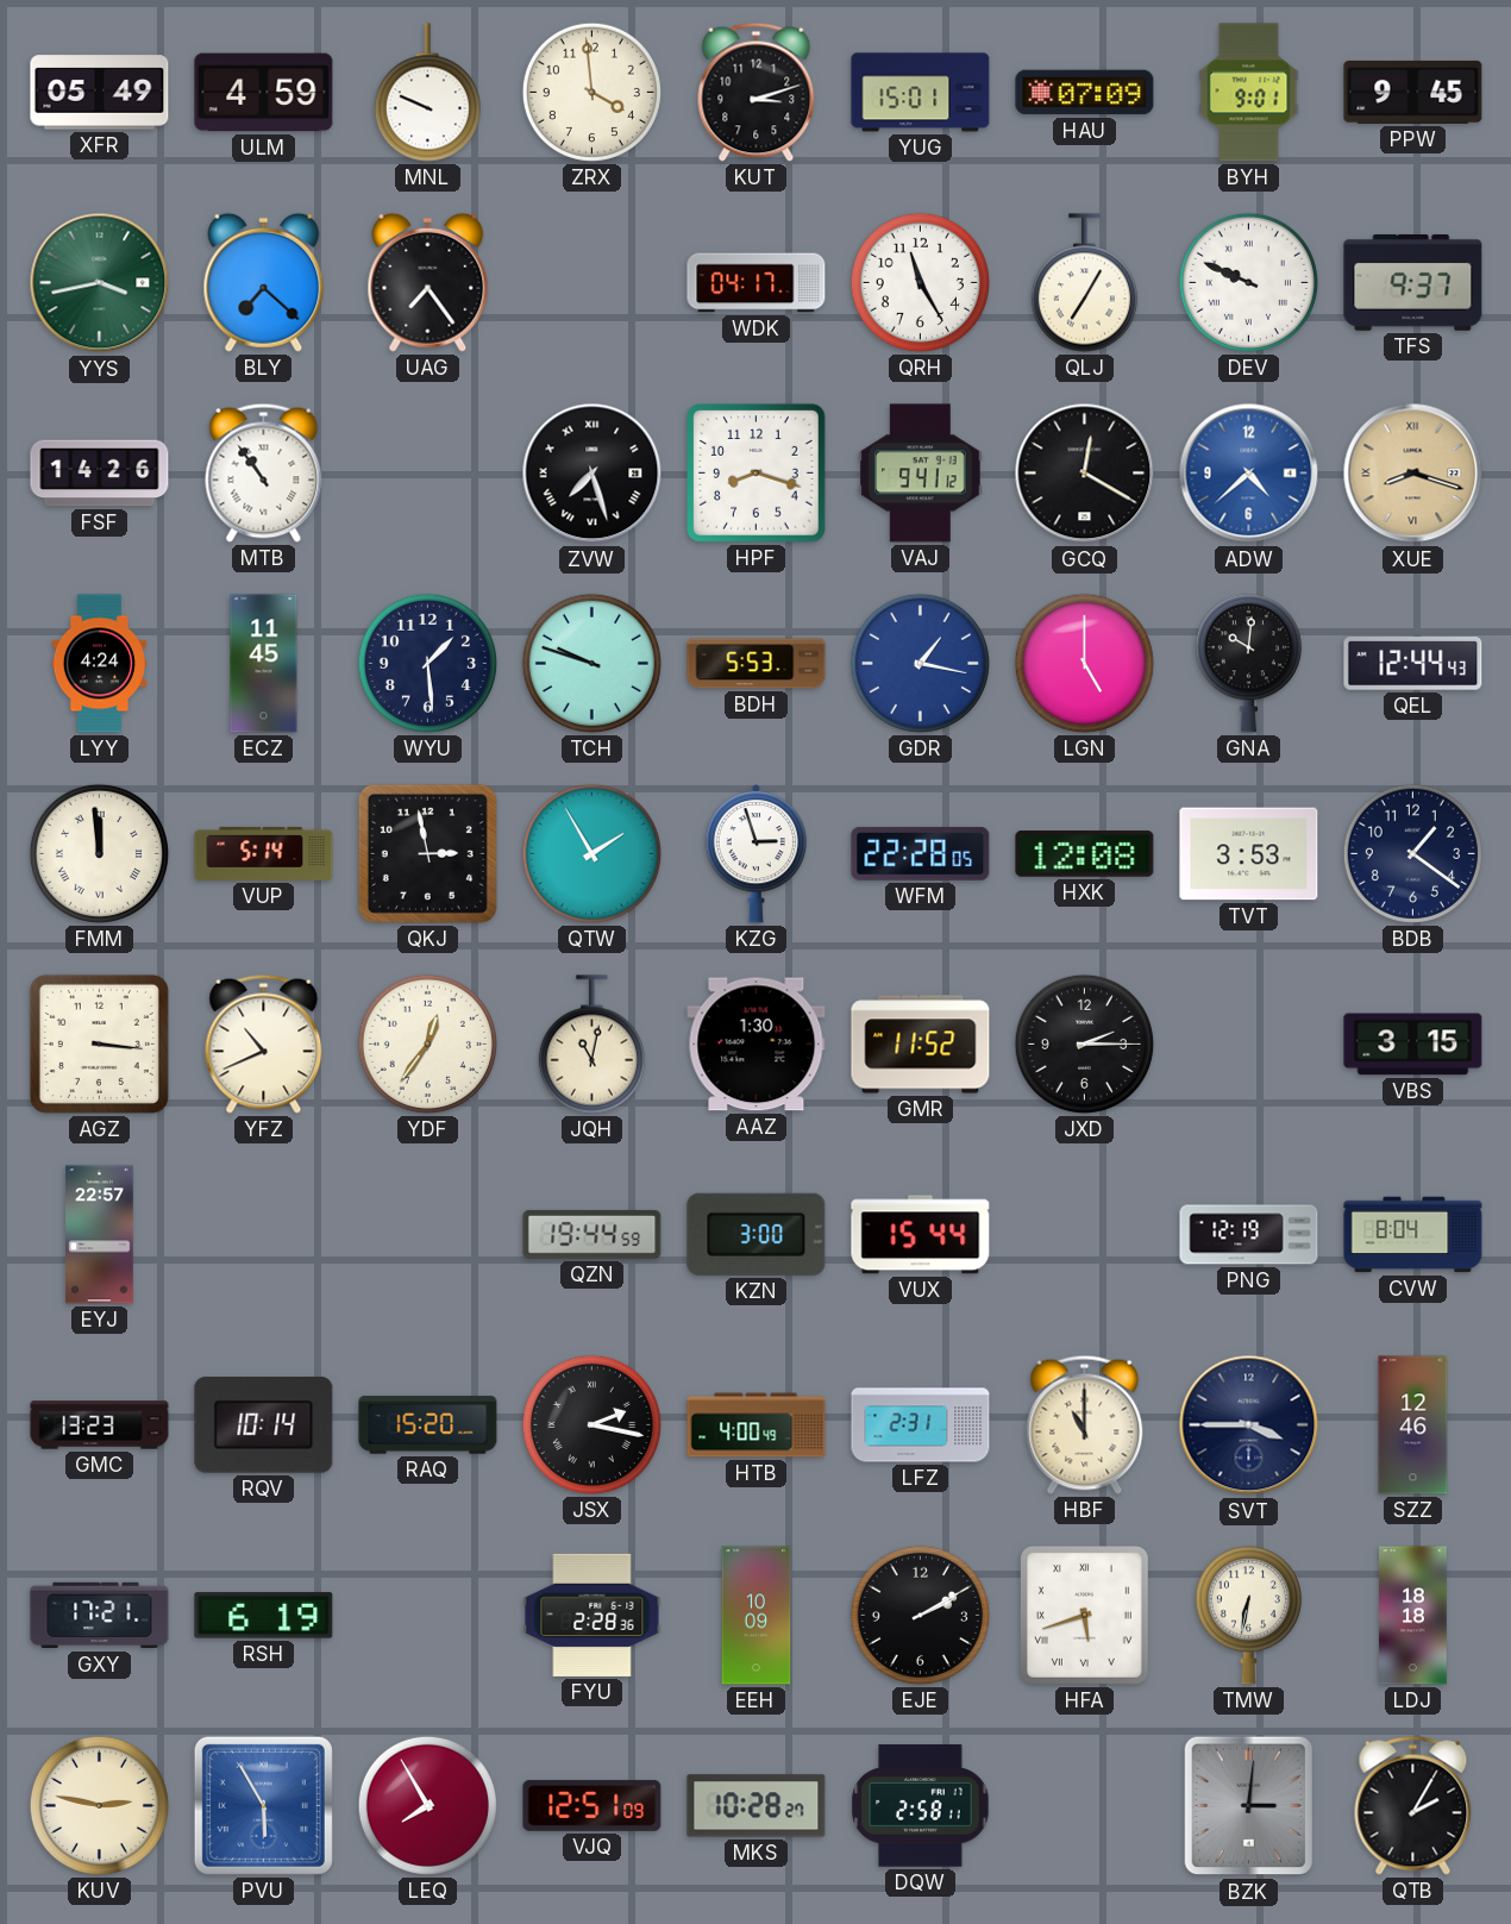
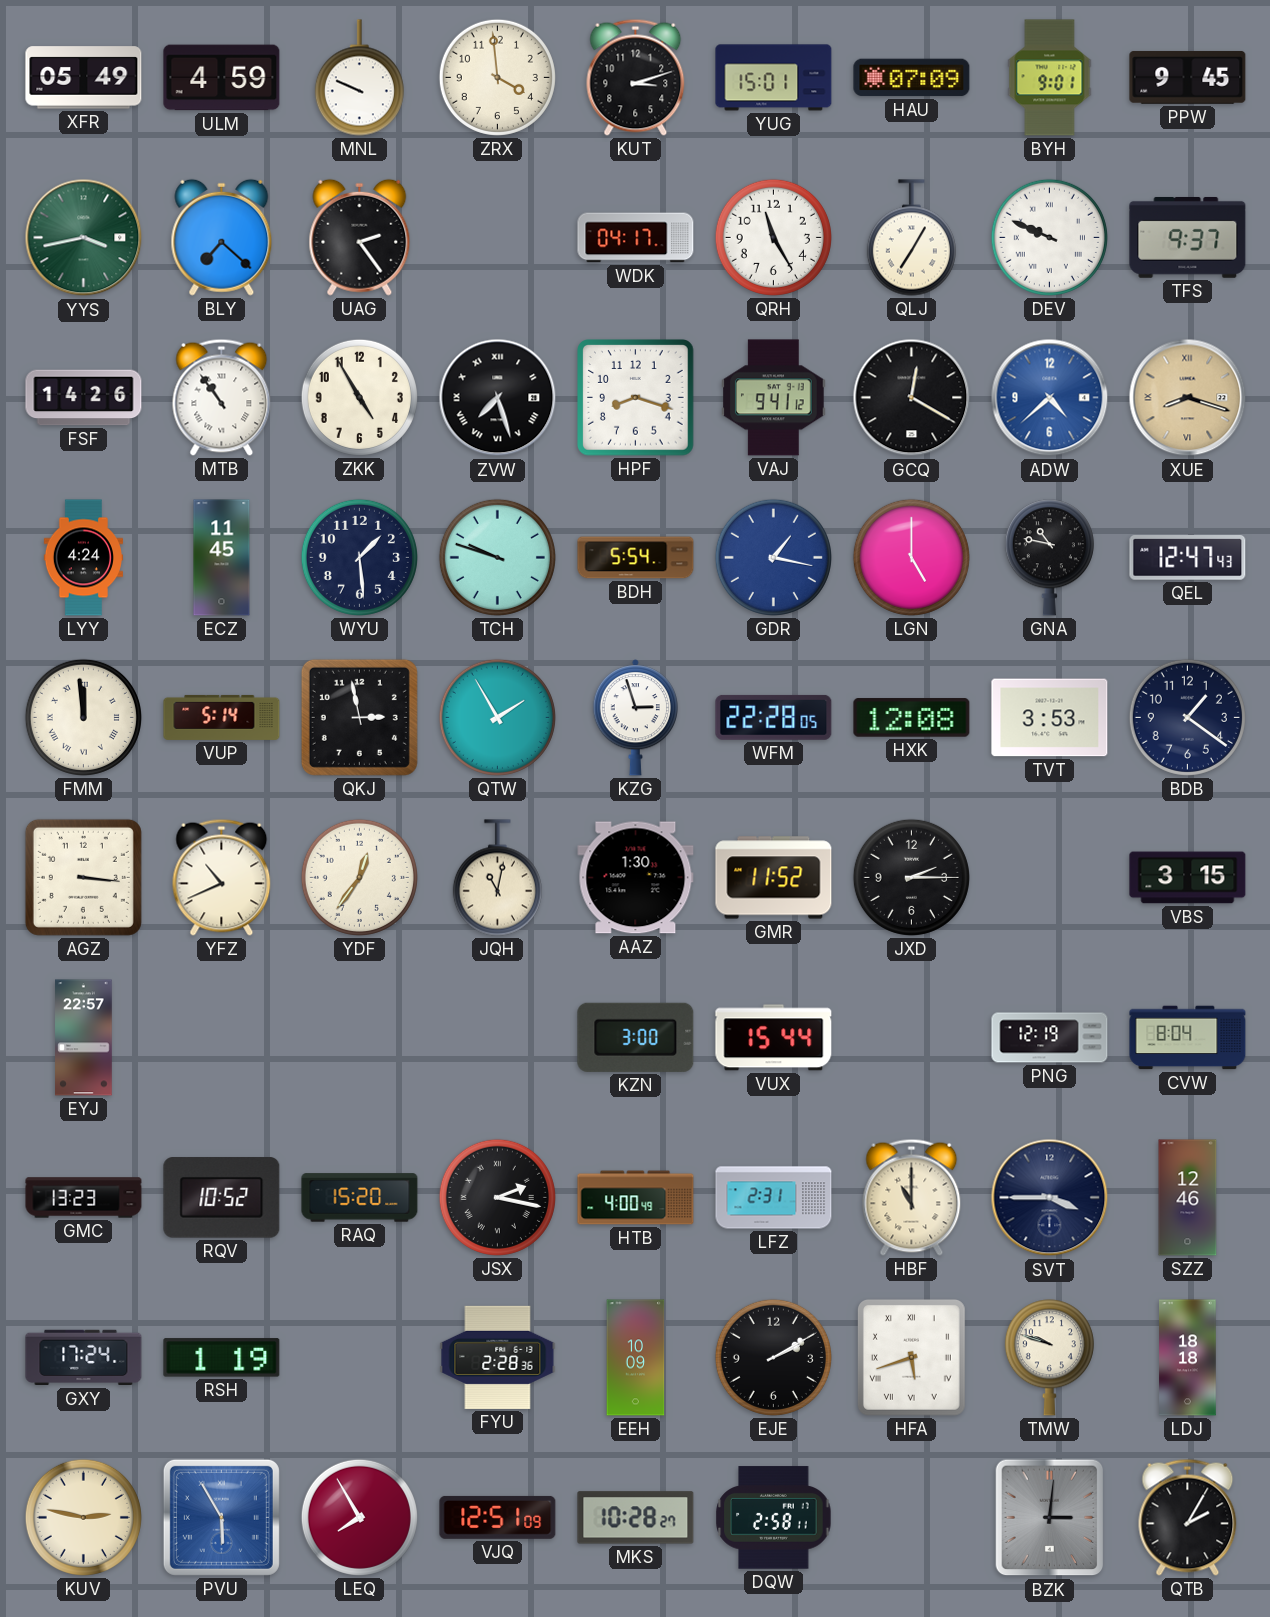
UAG: 7:24 -> 2:24 (360, 237)
ZKK: none -> 4:55 (359, 397)
BDH: 5:53 -> 5:54 (636, 558)
GNA: 10:01 -> 10:47 (1049, 558)
QEL: 12:44 -> 12:47 (1188, 558)
QZN: 19:44 -> none (593, 1234)
RQV: 10:14 -> 10:52 (222, 1198)
GXY: 17:21 -> 17:24 (84, 1358)
RSH: 6:19 -> 1:19 (222, 1358)
TMW: 6:32 -> 9:48 (1049, 1358)
